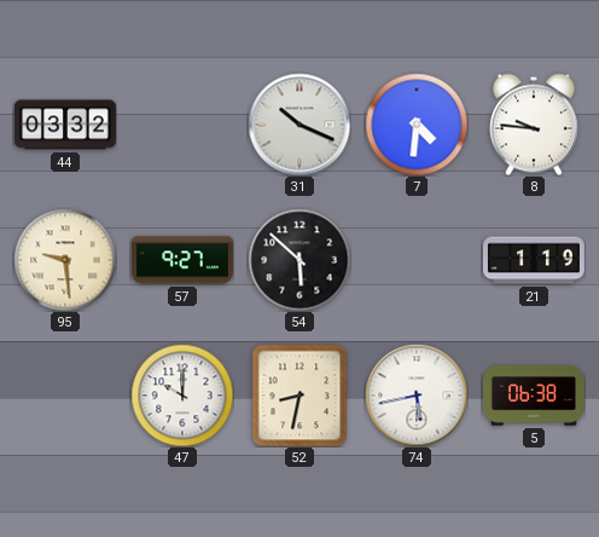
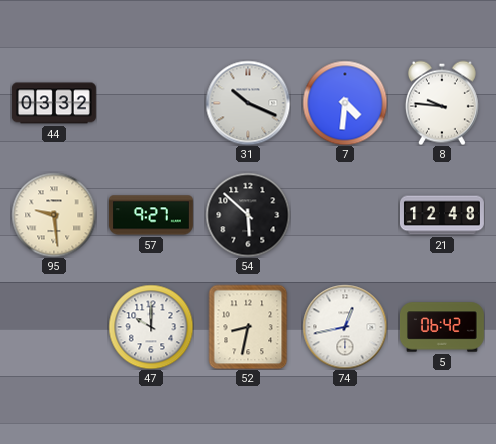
21: 1:19 -> 12:48 (443, 215)
74: 5:43 -> 12:43 (345, 327)
5: 06:38 -> 06:42 (442, 327)
